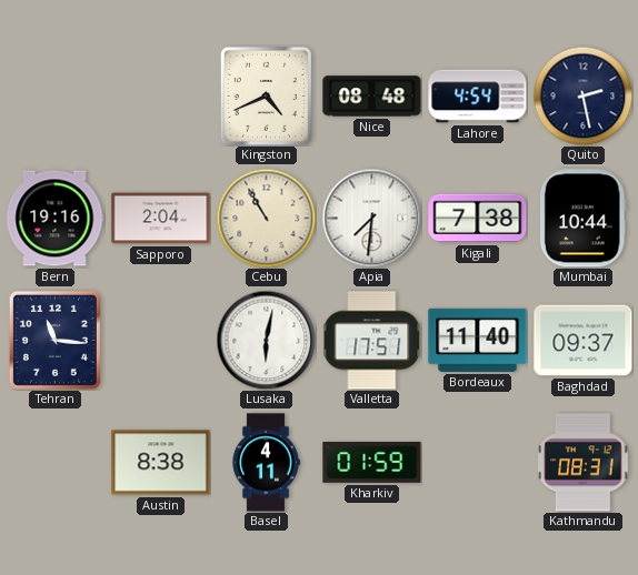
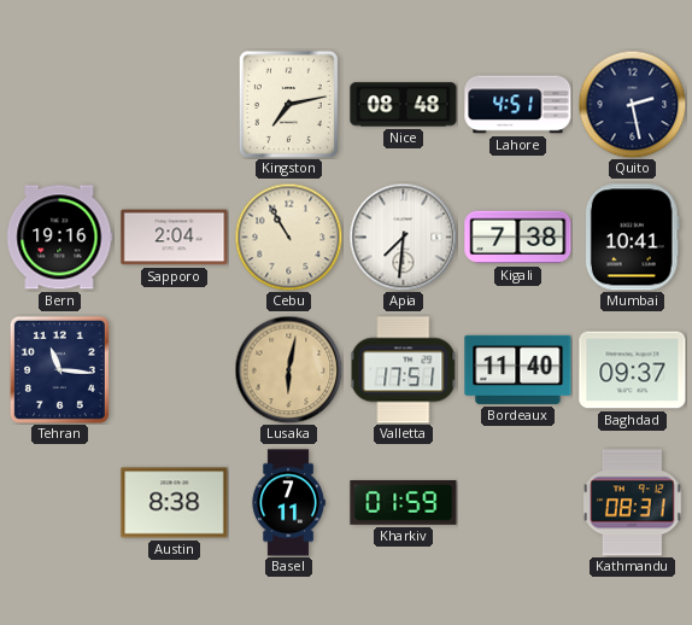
Kingston: 4:41 -> 7:13 (288, 104)
Lahore: 4:54 -> 4:51 (518, 105)
Mumbai: 10:44 -> 10:41 (632, 238)
Lusaka dial: white -> champagne (288, 369)
Basel: 4:11 -> 7:11 (288, 503)
